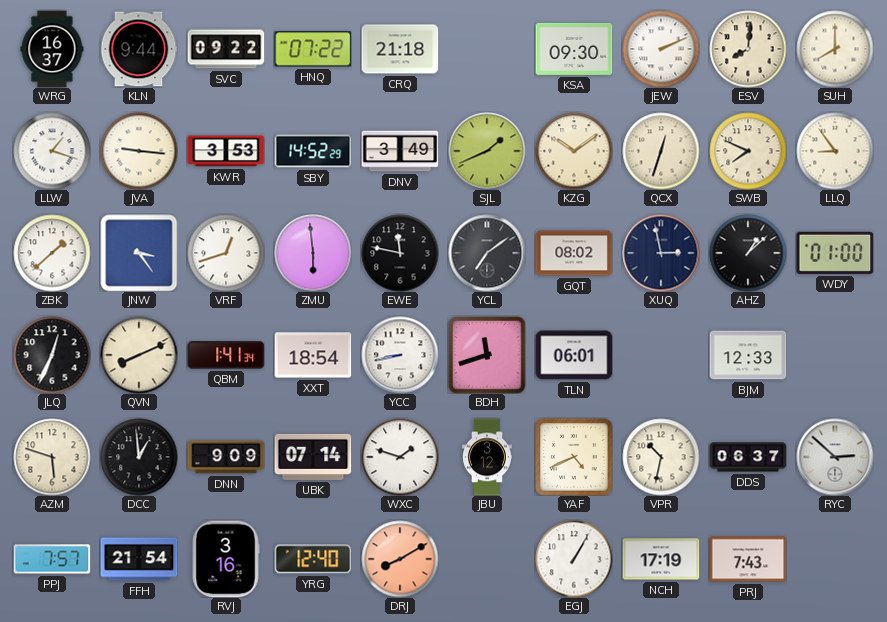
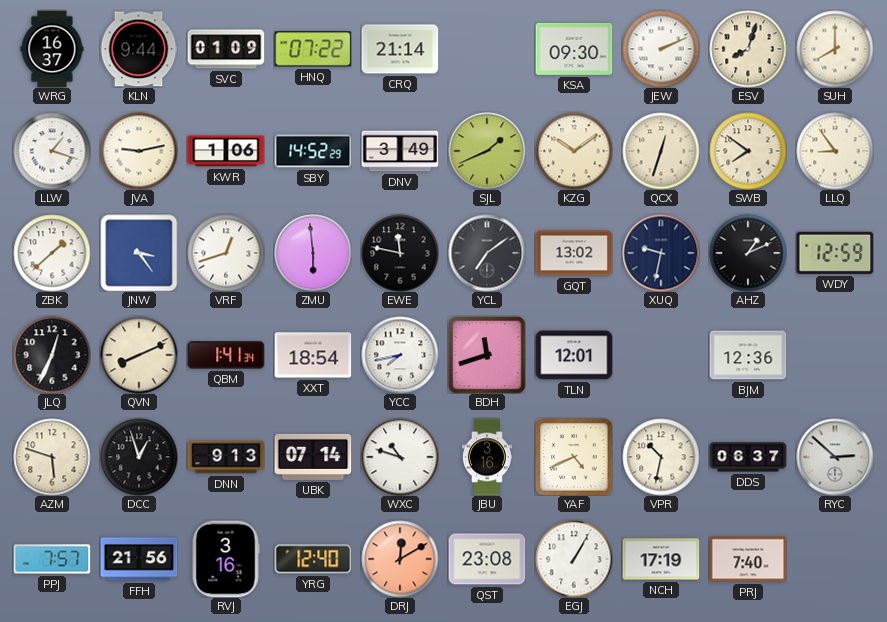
SVC: 09:22 -> 01:09 (226, 49)
CRQ: 21:18 -> 21:14 (400, 49)
ESV: 8:01 -> 8:03 (748, 49)
JVA: 9:16 -> 9:13 (139, 151)
KWR: 3:53 -> 1:06 (226, 151)
SWB: 7:49 -> 7:51 (748, 151)
GQT: 08:02 -> 13:02 (574, 253)
XUQ: 2:58 -> 9:32 (661, 253)
AHZ: 1:08 -> 1:11 (748, 253)
WDY: 01:00 -> 12:59 (835, 253)
YCC: 8:43 -> 7:43 (400, 355)
TLN: 06:01 -> 12:01 (574, 355)
BJM: 12:33 -> 12:36 (748, 355)
DCC: 12:59 -> 12:57 (139, 457)
DNN: 9:09 -> 9:13 (226, 457)
WXC: 1:48 -> 10:48 (400, 457)
JBU: 3:12 -> 3:16 (487, 457)
FFH: 21:54 -> 21:56 (139, 559)
DRJ: 8:10 -> 12:10 (400, 559)
QST: none -> 23:08 (487, 559)
PRJ: 7:43 -> 7:40 (748, 559)
